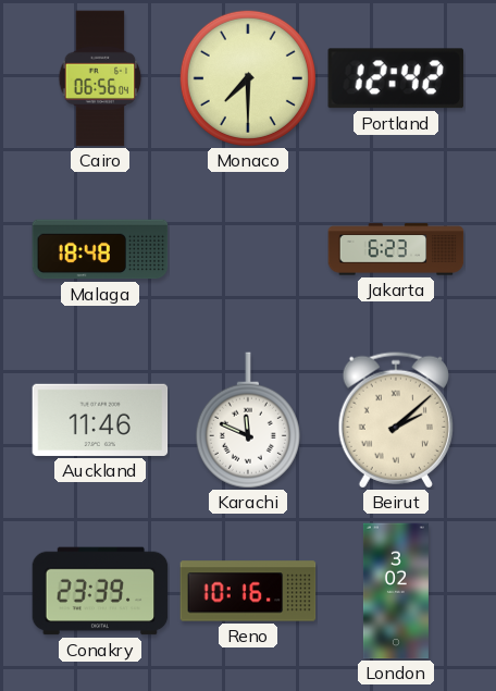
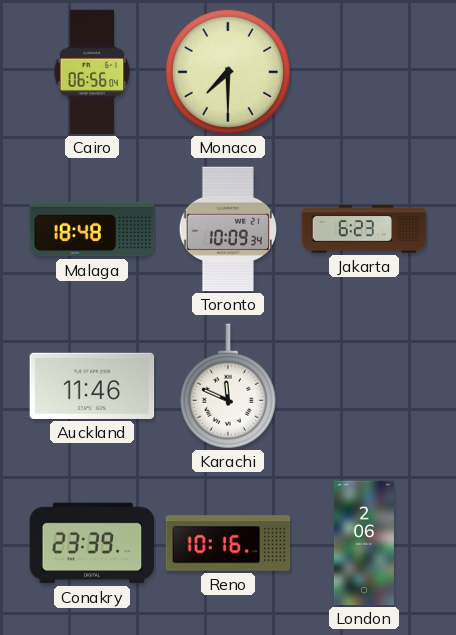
Portland: 12:42 -> none (396, 78)
Toronto: none -> 10:09 (228, 229)
Beirut: 2:08 -> none (395, 420)
London: 3:02 -> 2:06 (364, 543)
